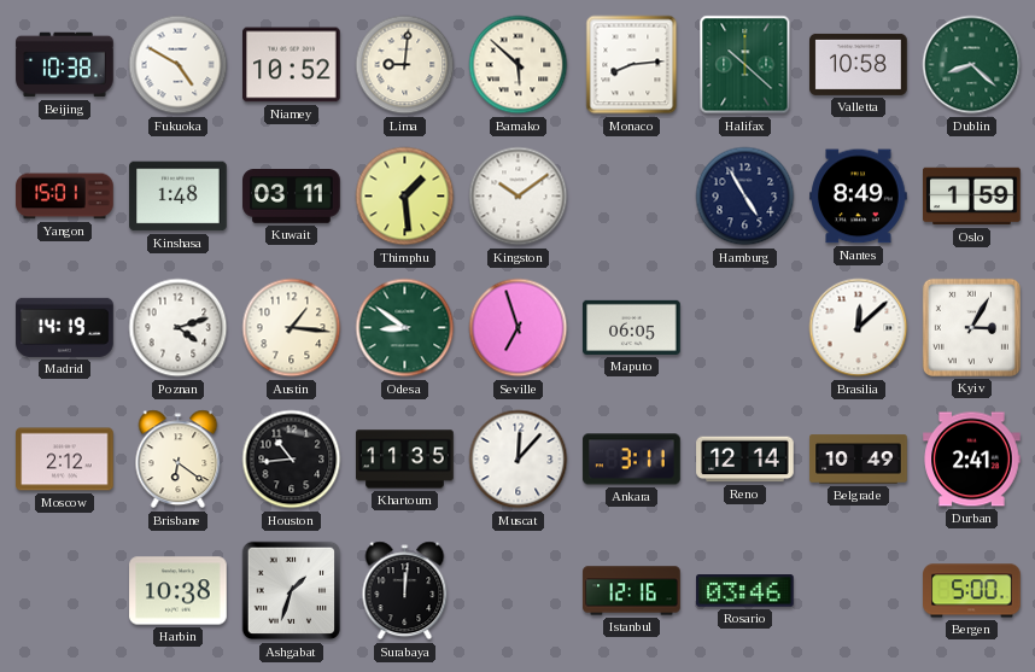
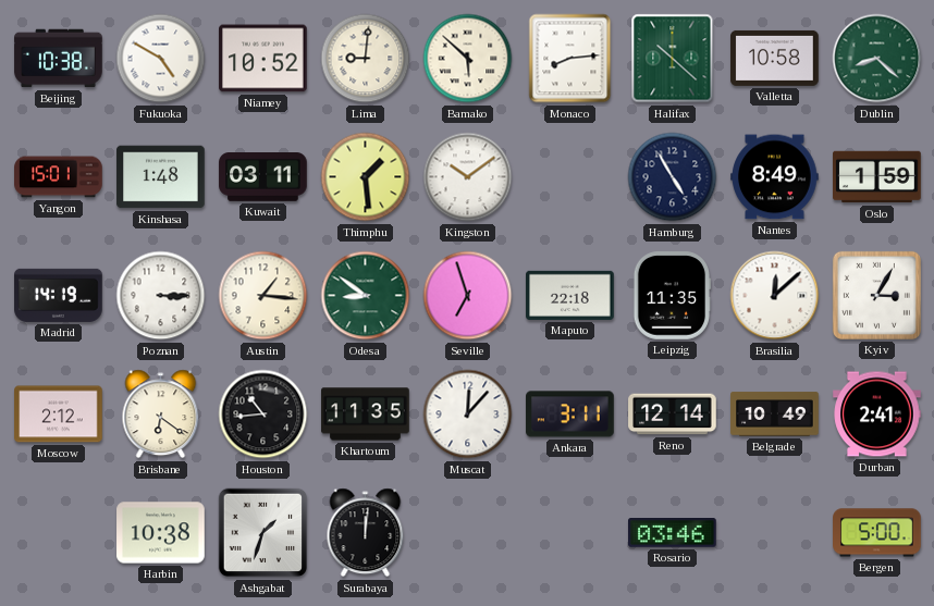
Poznan: 4:12 -> 3:15 (161, 296)
Maputo: 06:05 -> 22:18 (570, 295)
Leipzig: none -> 11:35 (672, 296)
Istanbul: 12:16 -> none (632, 591)
